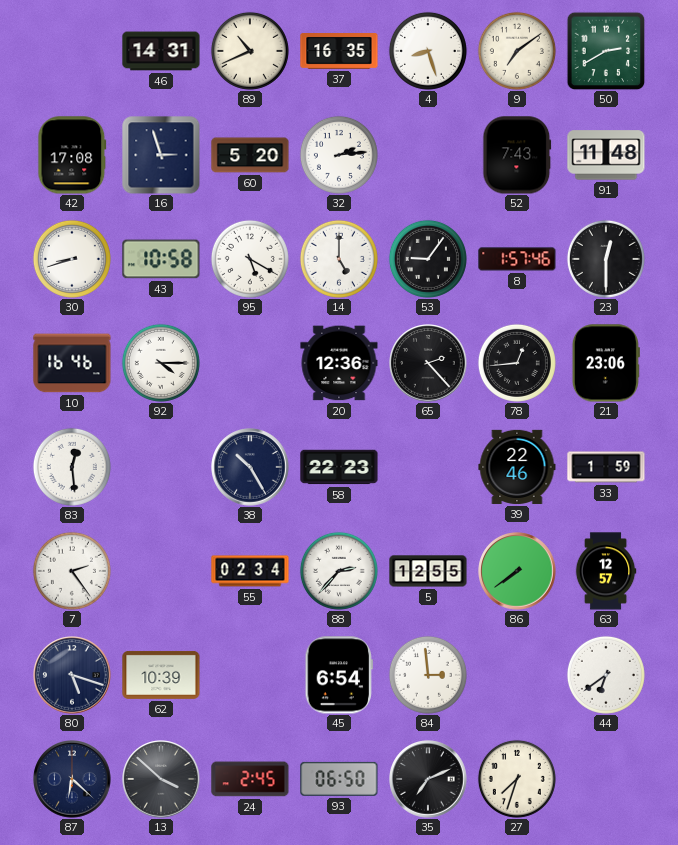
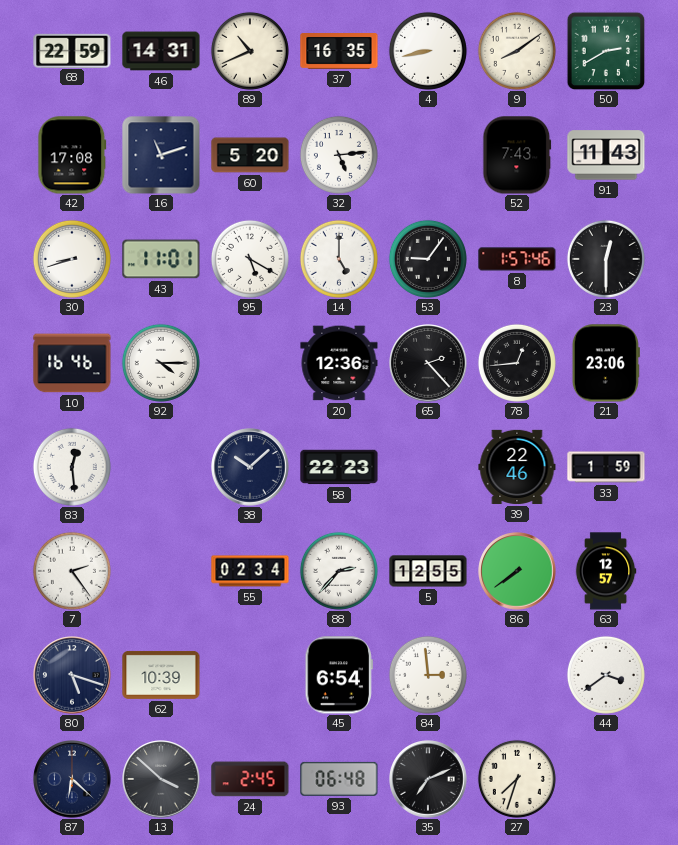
68: none -> 22:59 (72, 50)
4: 8:27 -> 8:43 (428, 51)
9: 7:09 -> 8:09 (517, 51)
16: 2:57 -> 11:12 (161, 155)
32: 2:14 -> 5:14 (339, 155)
91: 11:48 -> 11:43 (606, 155)
43: 10:58 -> 11:01 (161, 259)
38: 10:25 -> 10:08 (250, 467)
44: 6:39 -> 3:39 (606, 675)
93: 06:50 -> 06:48 (339, 779)
